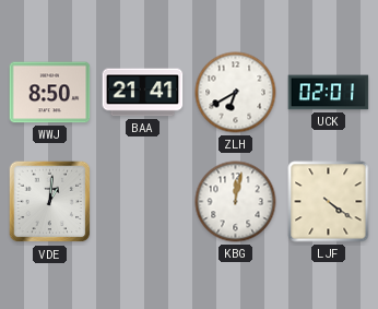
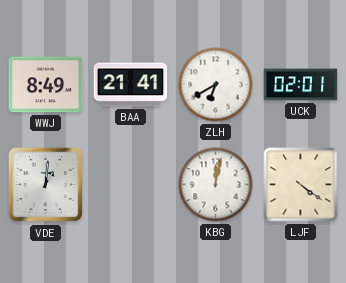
WWJ: 8:50 -> 8:49 (46, 85)
